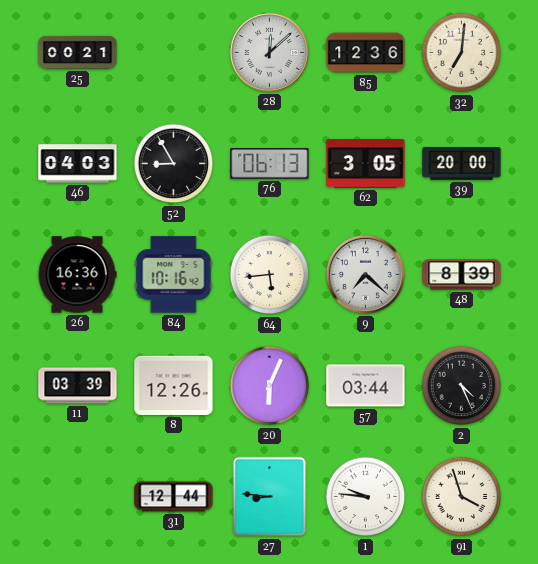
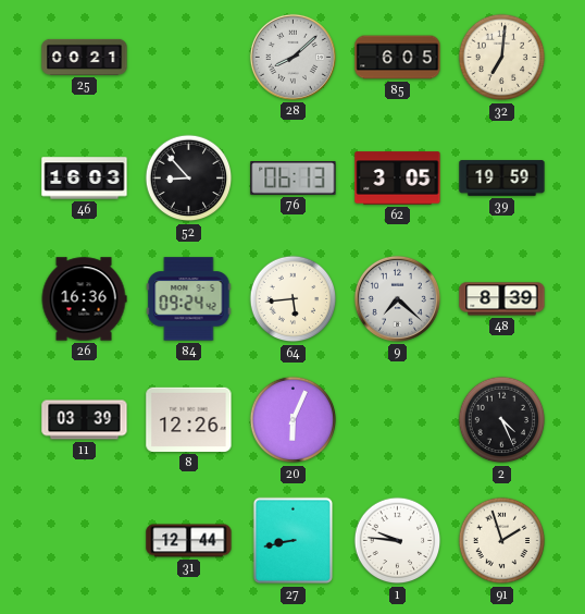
28: 12:08 -> 8:08 (292, 57)
85: 12:36 -> 6:05 (398, 58)
46: 04:03 -> 16:03 (85, 179)
52: 8:55 -> 8:53 (189, 179)
39: 20:00 -> 19:59 (502, 179)
84: 10:16 -> 09:24 (189, 299)
57: 03:44 -> none (366, 386)
27: 8:46 -> 8:43 (294, 541)
91: 3:57 -> 1:57 (502, 541)
